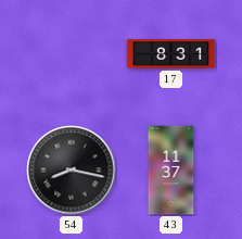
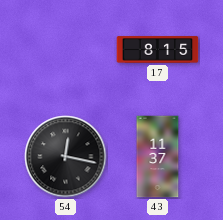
17: 8:31 -> 8:15 (158, 50)
54: 8:17 -> 12:17 (66, 157)
